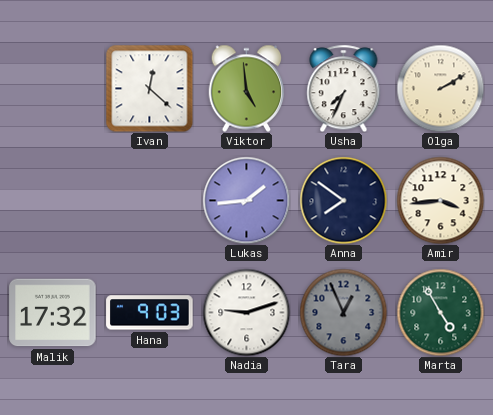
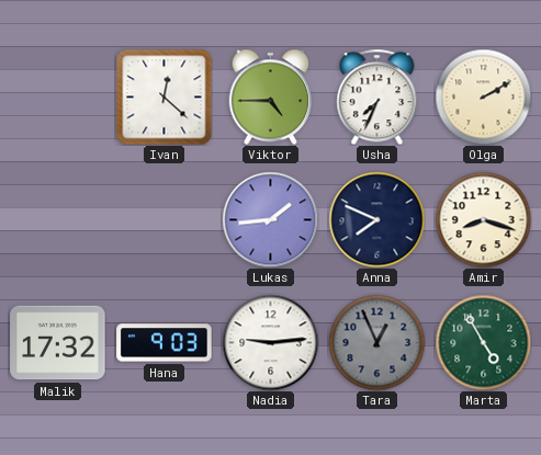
Viktor: 4:59 -> 4:45 (271, 96)
Anna: 7:51 -> 7:49 (376, 219)
Amir: 3:44 -> 8:18 (483, 219)
Nadia: 9:12 -> 9:14 (270, 342)
